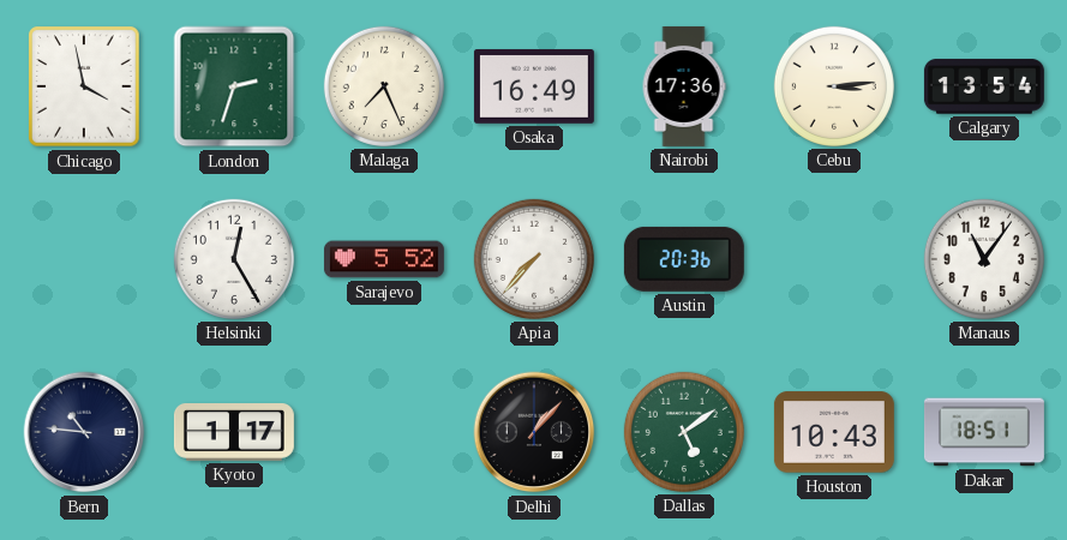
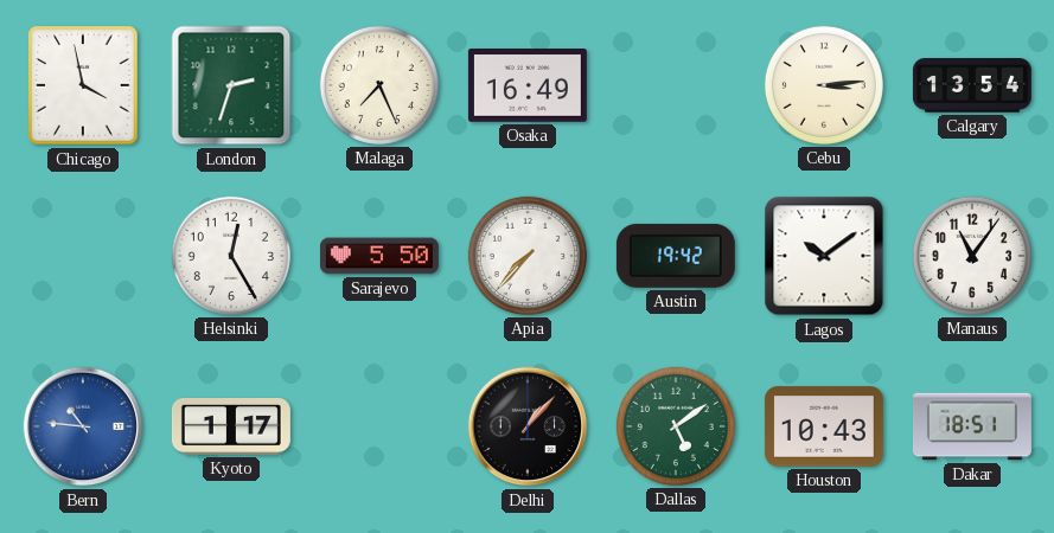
Nairobi: 17:36 -> none (684, 86)
Sarajevo: 5:52 -> 5:50 (379, 256)
Austin: 20:36 -> 19:42 (676, 256)
Lagos: none -> 10:09 (824, 256)
Bern dial: navy -> blue (83, 426)
